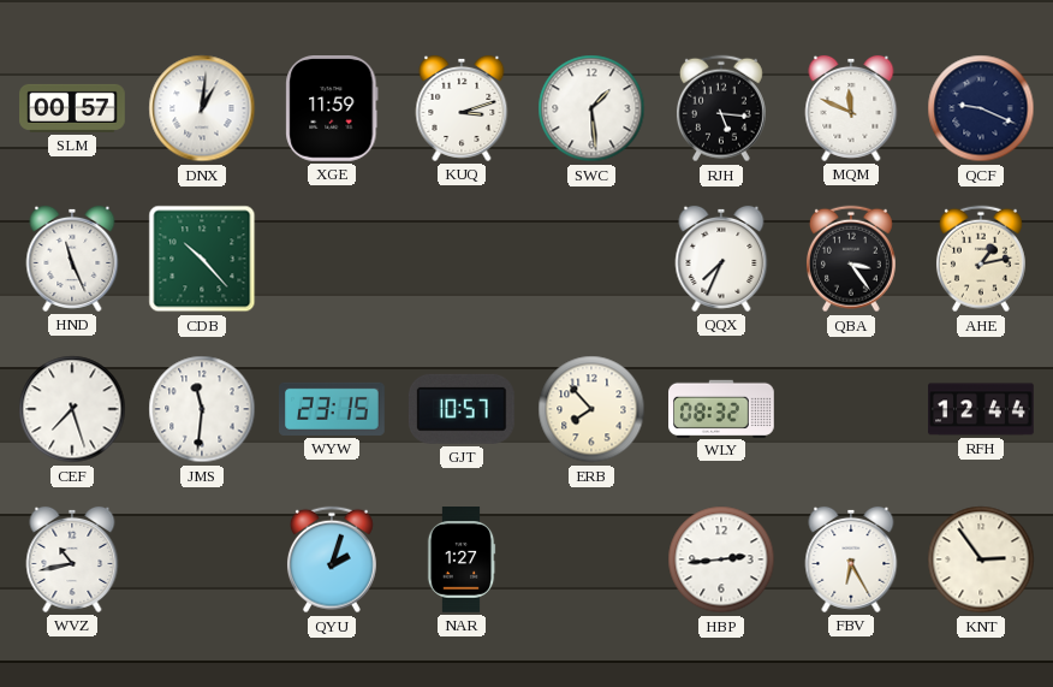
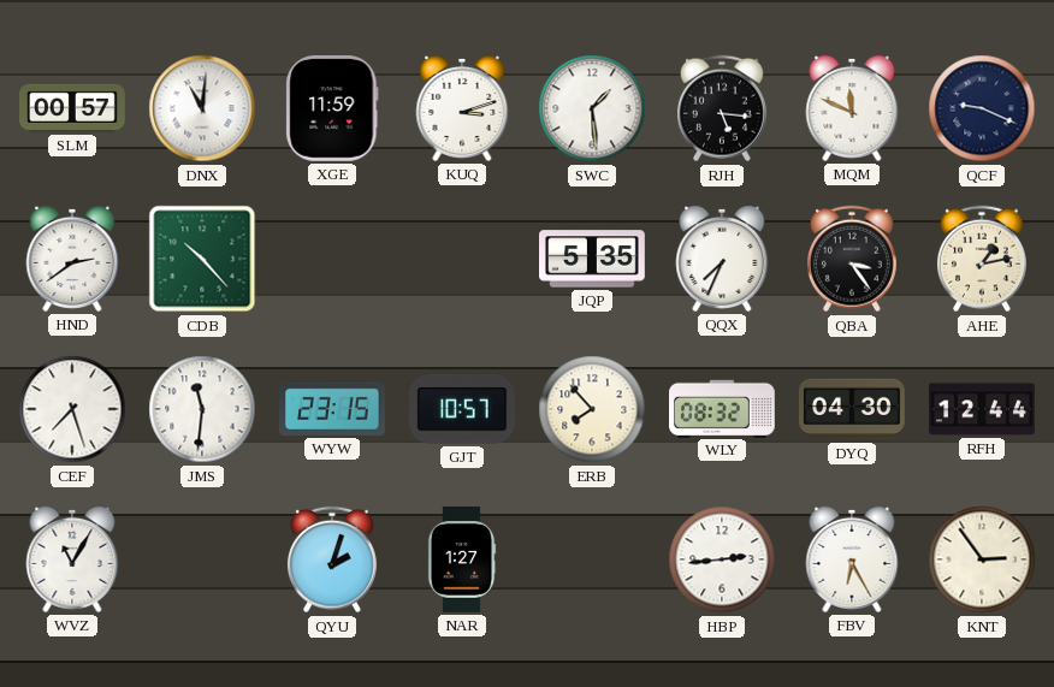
DNX: 1:01 -> 11:01 (202, 108)
HND: 11:26 -> 2:39 (72, 259)
JQP: none -> 5:35 (593, 259)
DYQ: none -> 04:30 (853, 409)
WVZ: 10:43 -> 11:05 (72, 559)
